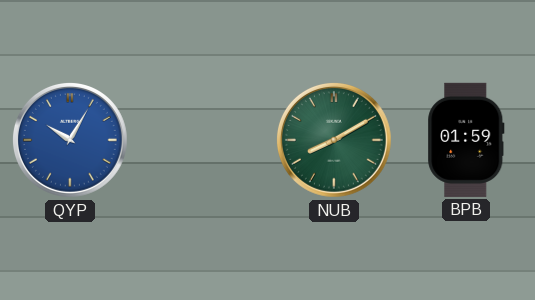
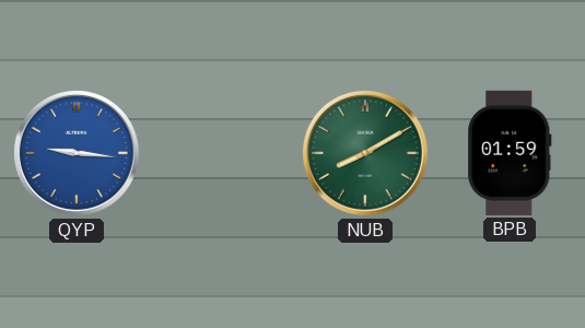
QYP: 10:05 -> 9:16 (77, 153)
